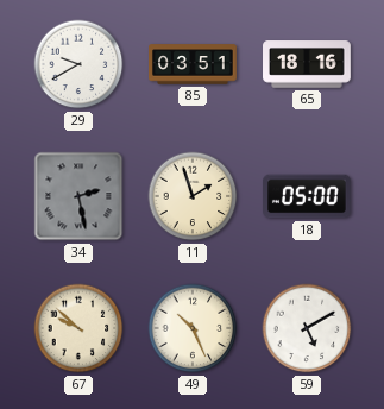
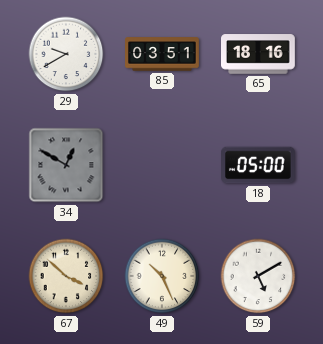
34: 2:28 -> 12:50 (66, 165)
11: 1:57 -> none (193, 196)
67: 9:52 -> 3:52 (66, 276)
